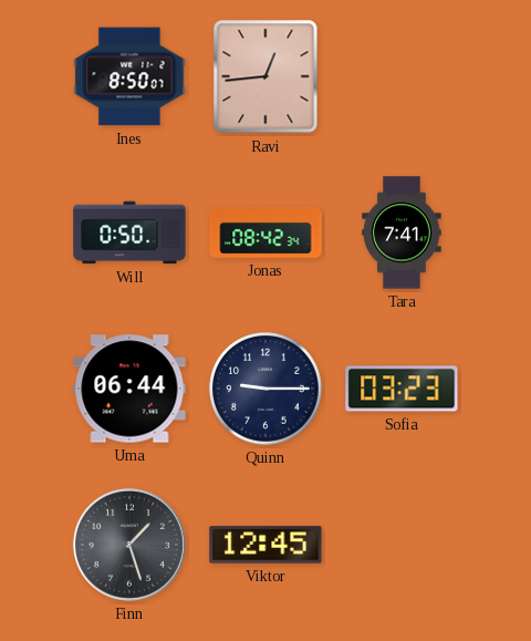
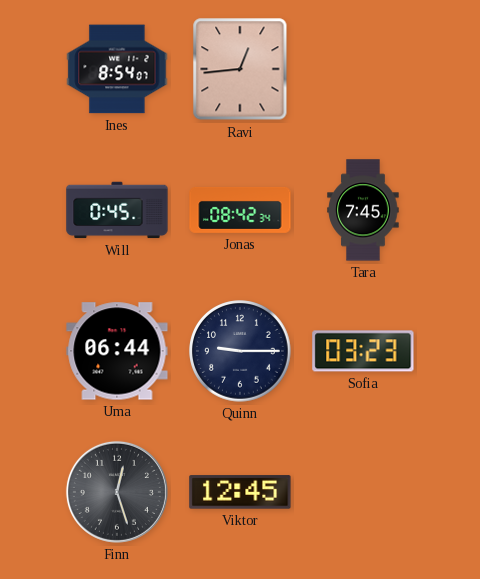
Ines: 8:50 -> 8:54 (117, 69)
Will: 0:50 -> 0:45 (117, 210)
Tara: 7:41 -> 7:45 (363, 210)
Finn: 1:27 -> 12:27 (117, 492)
